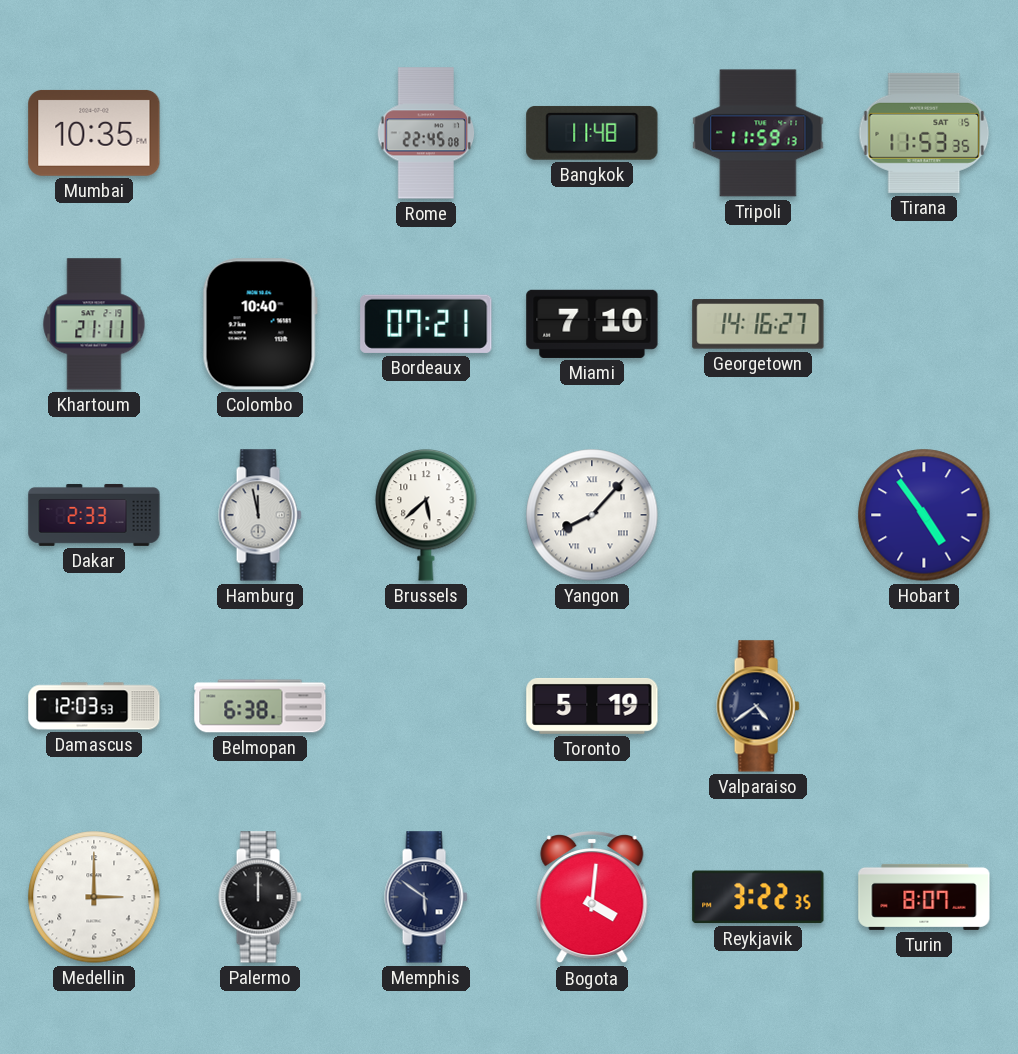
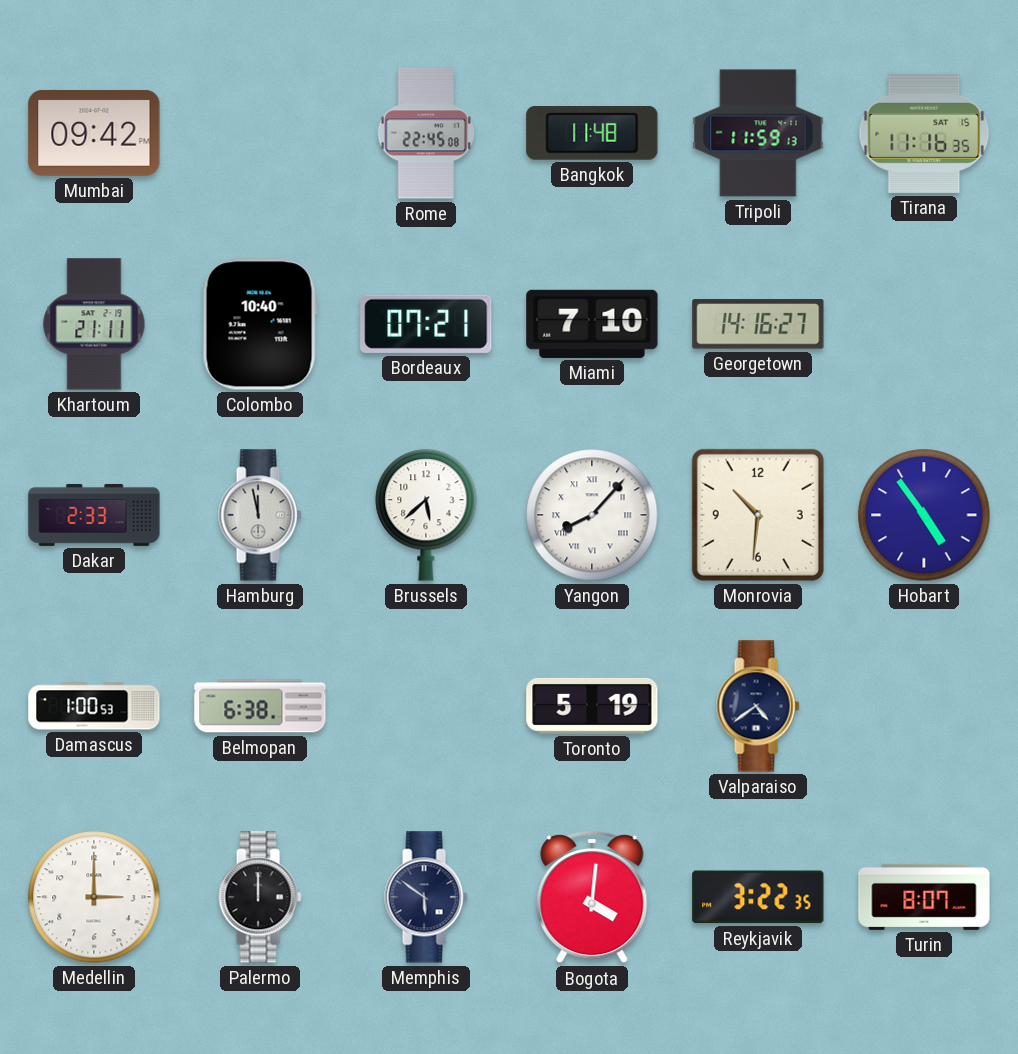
Mumbai: 10:35 -> 09:42 (94, 133)
Tirana: 11:53 -> 11:16 (924, 133)
Monrovia: none -> 10:31 (758, 515)
Damascus: 12:03 -> 1:00 (94, 706)
